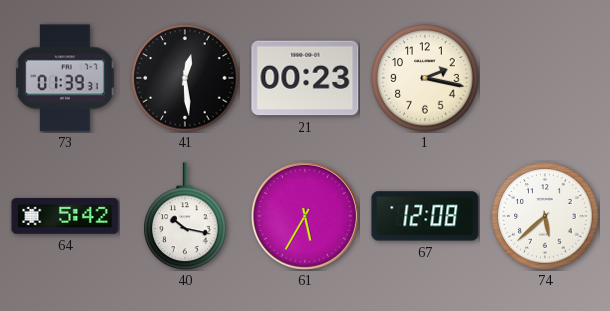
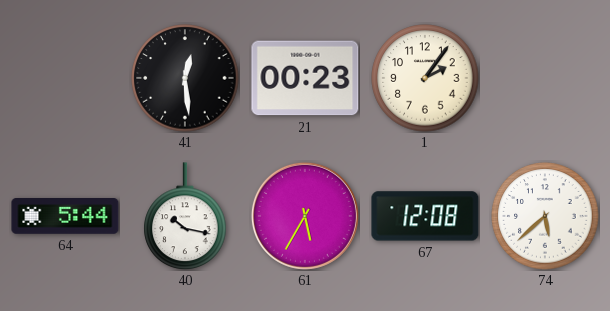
73: 01:39 -> none (65, 78)
1: 2:17 -> 2:06 (425, 78)
64: 5:42 -> 5:44 (65, 216)
